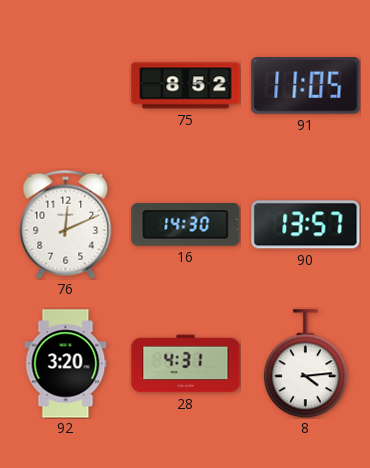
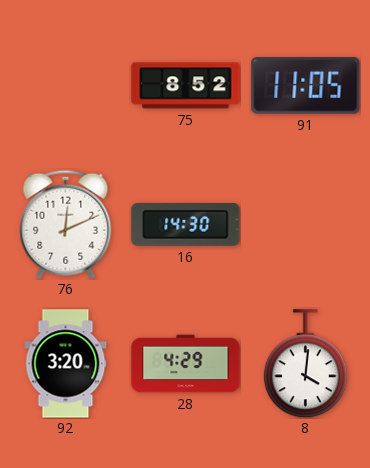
90: 13:57 -> none (306, 225)
28: 4:31 -> 4:29 (186, 364)
8: 4:14 -> 4:01 (305, 364)
